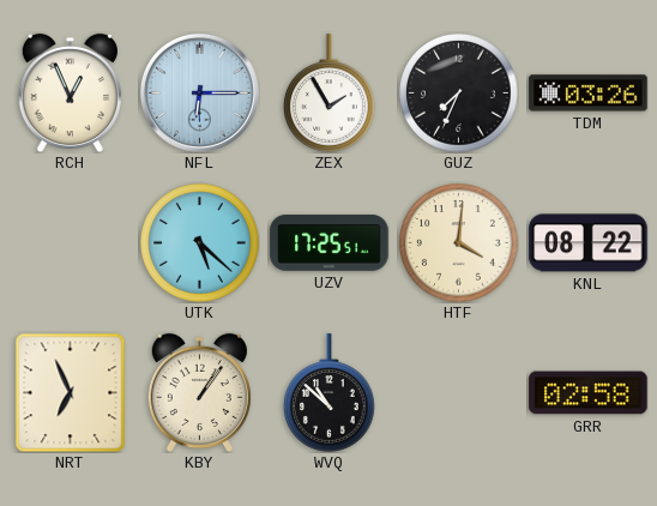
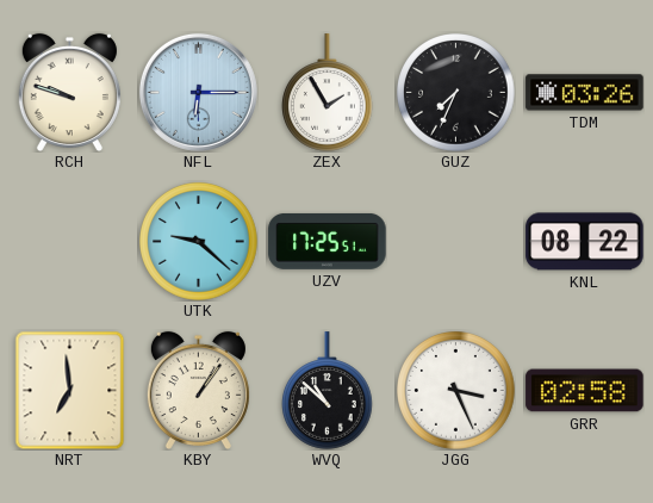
RCH: 12:56 -> 9:48 (69, 92)
UTK: 5:22 -> 9:22 (199, 242)
HTF: 4:01 -> none (459, 243)
NRT: 6:56 -> 6:59 (70, 390)
JGG: none -> 3:26 (456, 391)
